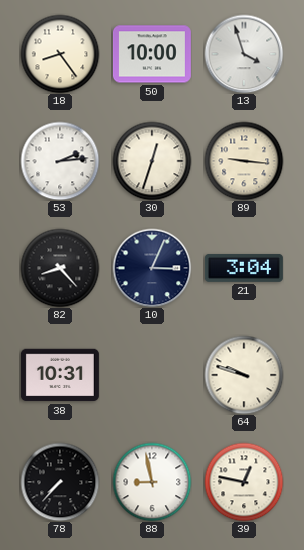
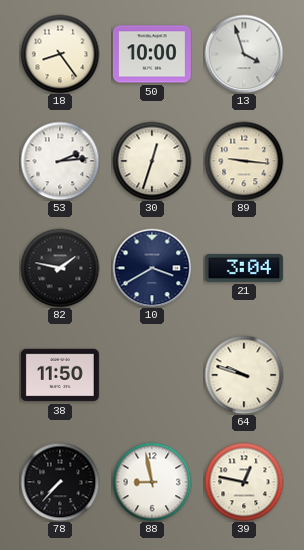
82: 8:23 -> 1:47 (60, 268)
10: 3:04 -> 3:40 (152, 268)
38: 10:31 -> 11:50 (60, 375)
